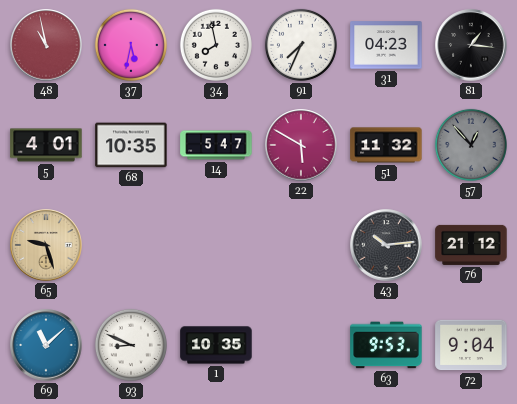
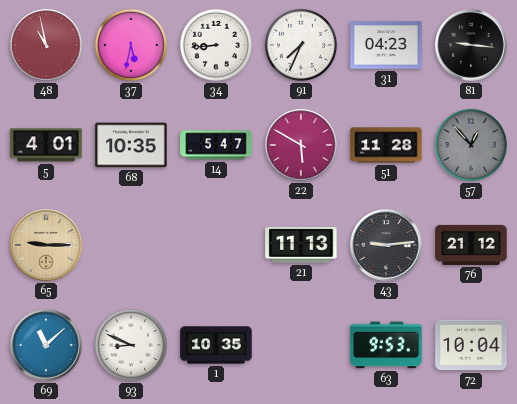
34: 7:58 -> 8:44 (216, 45)
81: 1:16 -> 9:16 (471, 45)
51: 11:32 -> 11:28 (386, 145)
65: 9:27 -> 9:15 (46, 245)
21: none -> 11:13 (301, 245)
43: 10:14 -> 9:14 (386, 245)
72: 9:04 -> 10:04 (471, 345)
